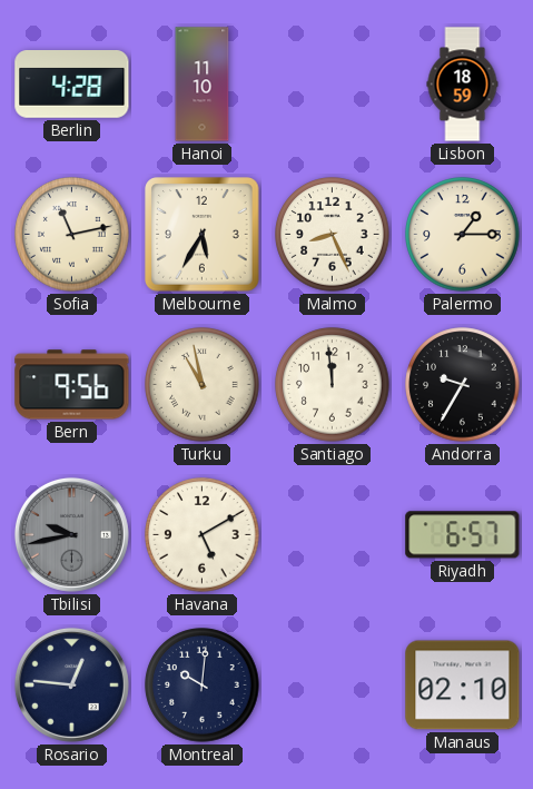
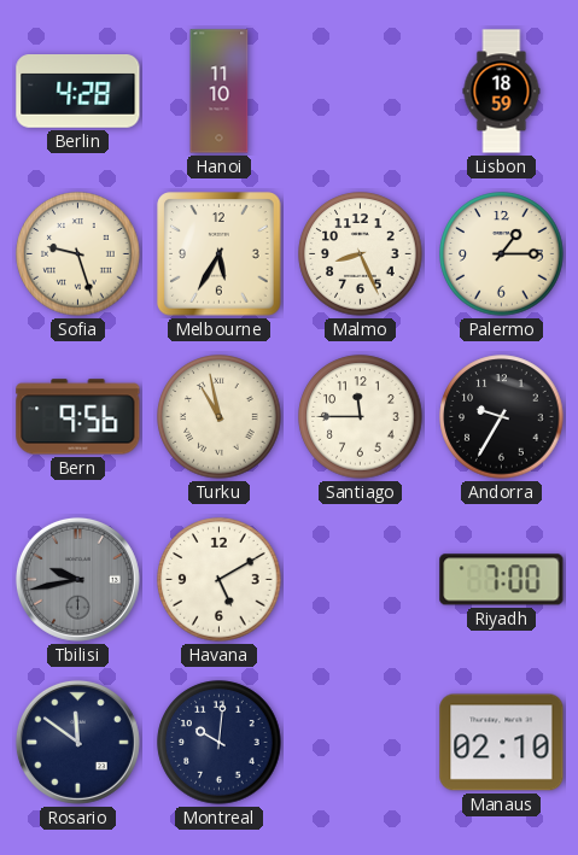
Sofia: 11:13 -> 9:27 (78, 254)
Santiago: 11:59 -> 11:45 (361, 417)
Riyadh: 6:57 -> 7:00 (502, 580)
Rosario: 12:46 -> 11:51 (77, 742)
